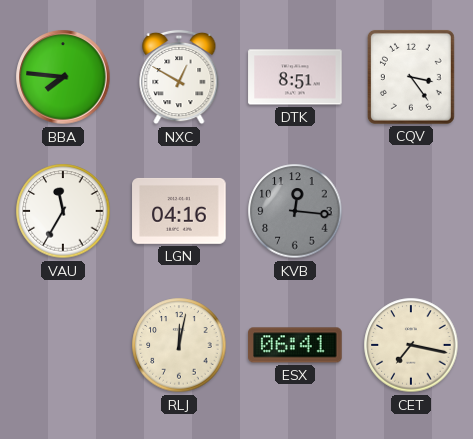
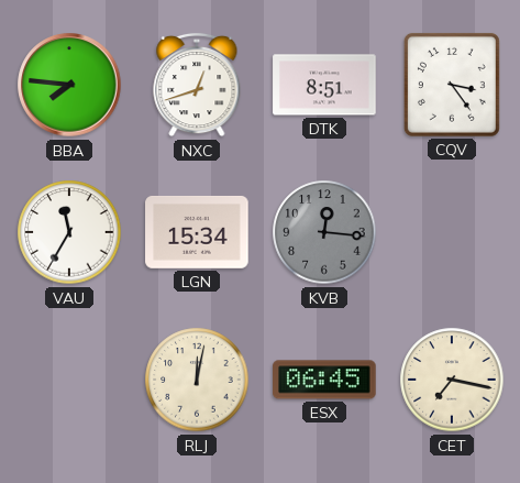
NXC: 12:50 -> 12:42 (197, 85)
LGN: 04:16 -> 15:34 (197, 232)
ESX: 06:41 -> 06:45 (324, 380)
